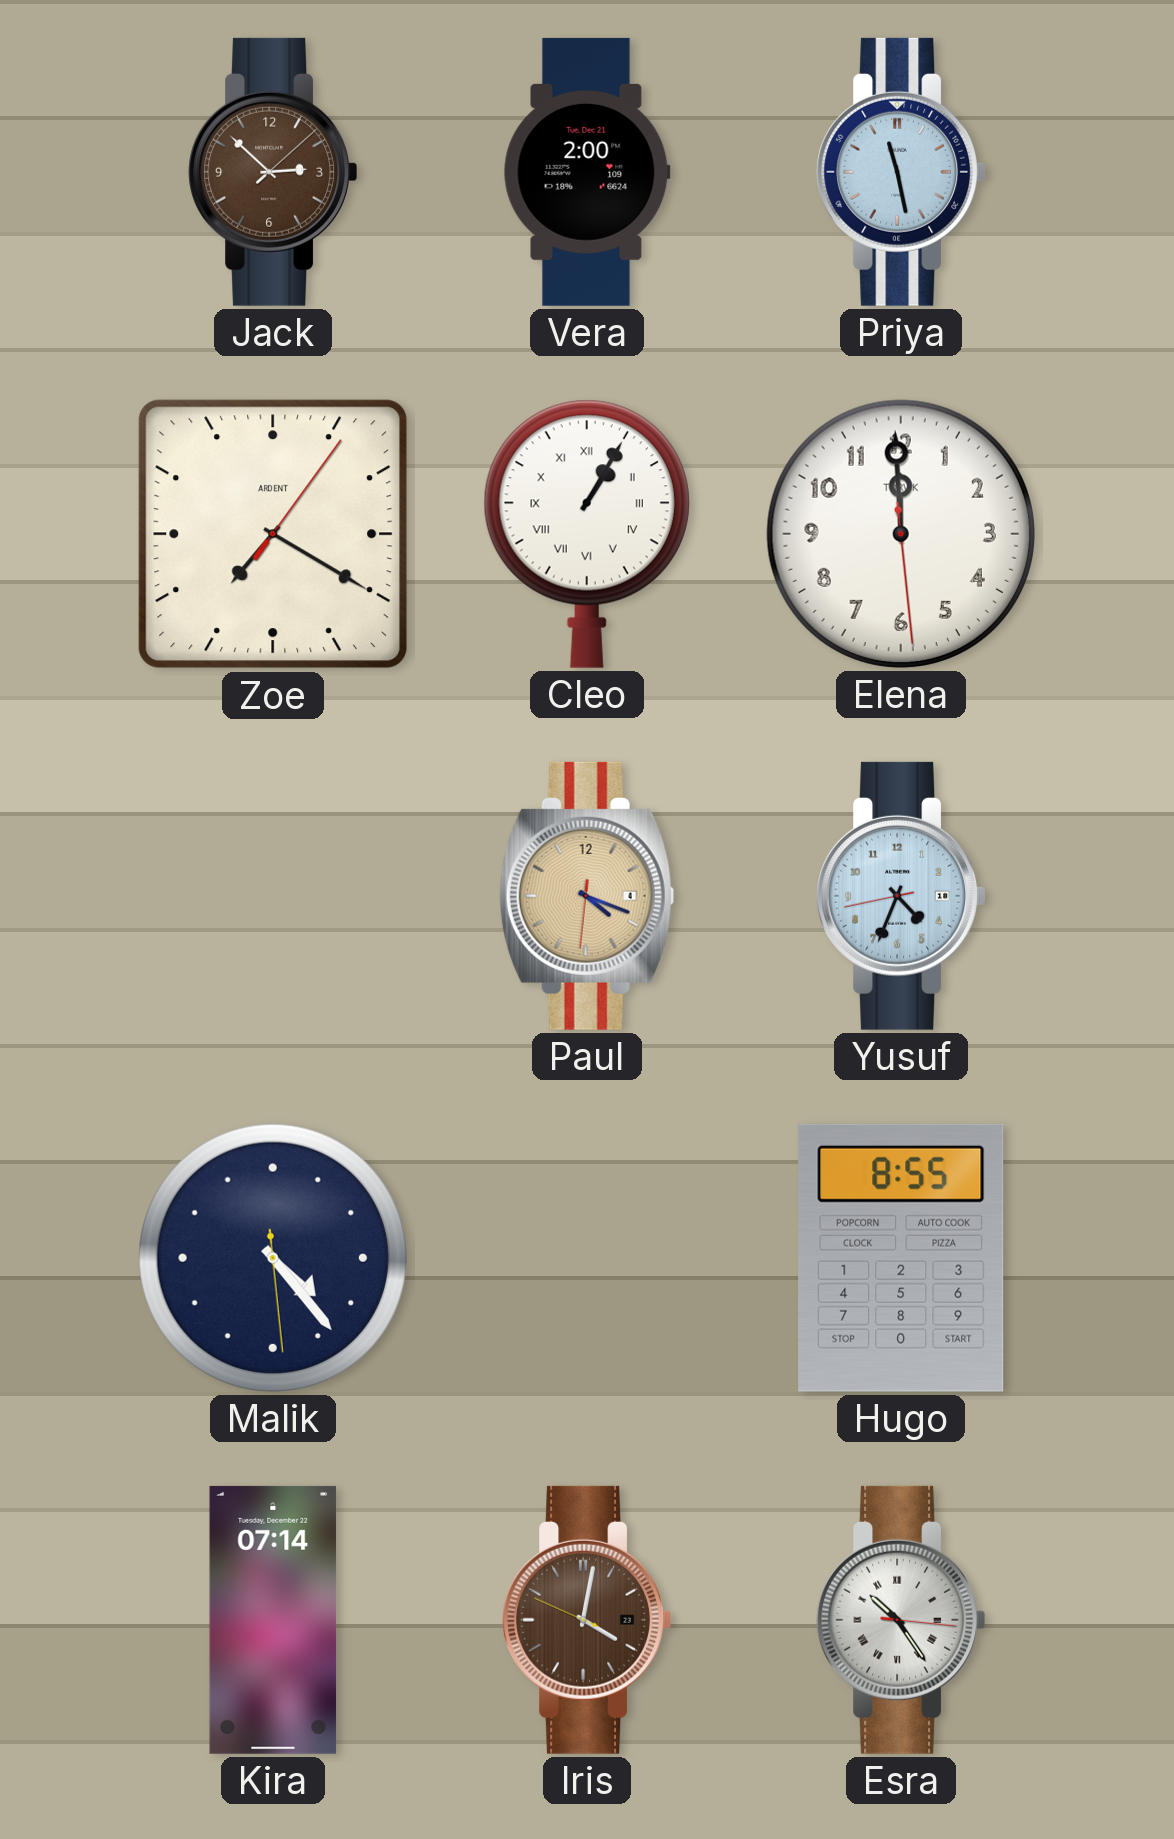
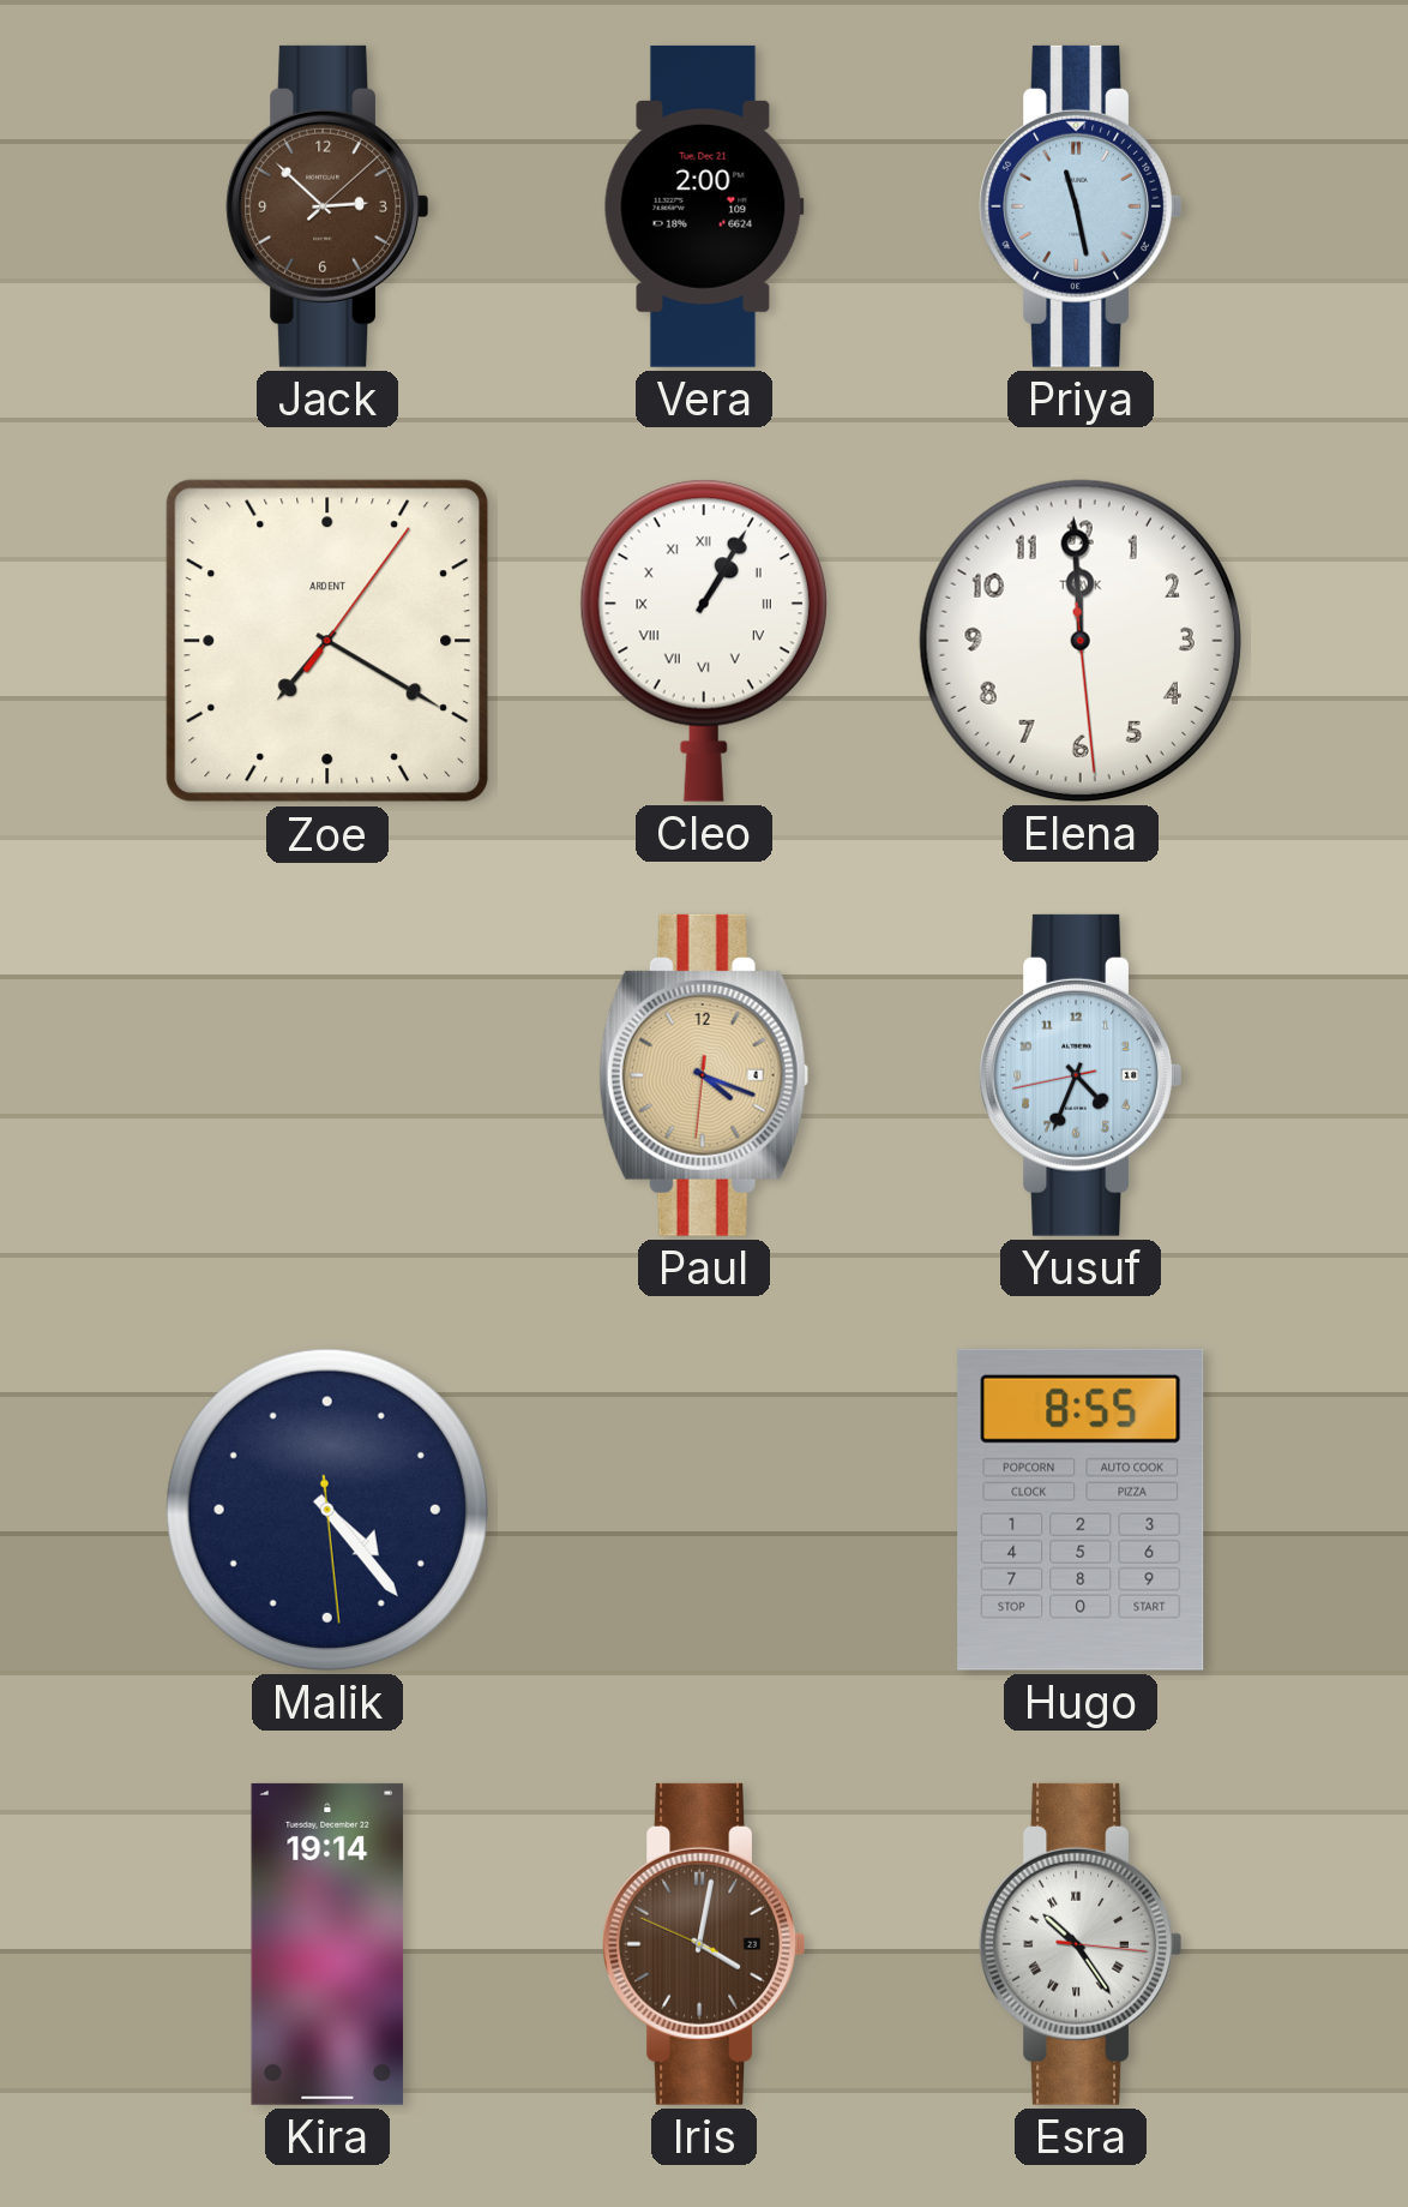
Kira: 07:14 -> 19:14 (327, 1944)
